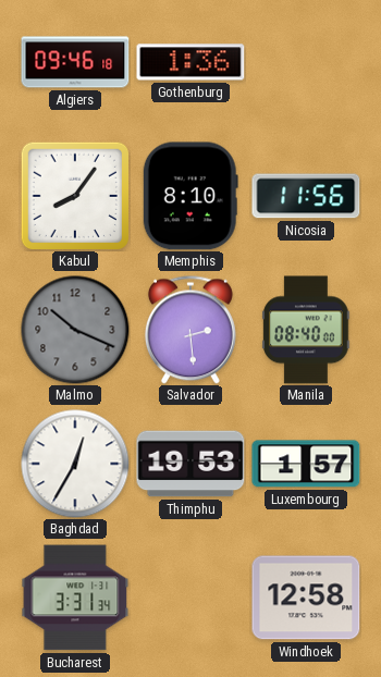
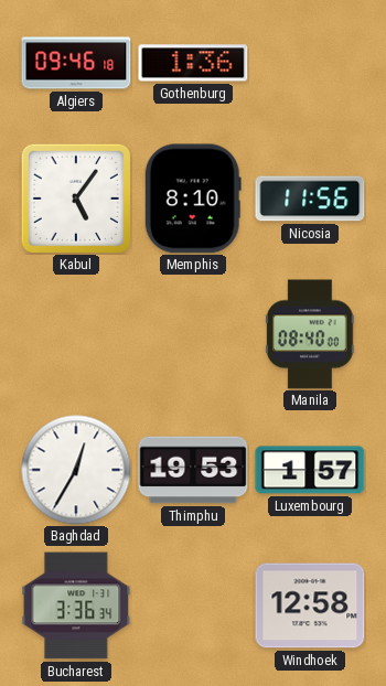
Kabul: 8:06 -> 5:06 (75, 197)
Malmo: 10:19 -> none (75, 330)
Salvador: 2:29 -> none (190, 330)
Bucharest: 3:31 -> 3:36 (76, 605)
